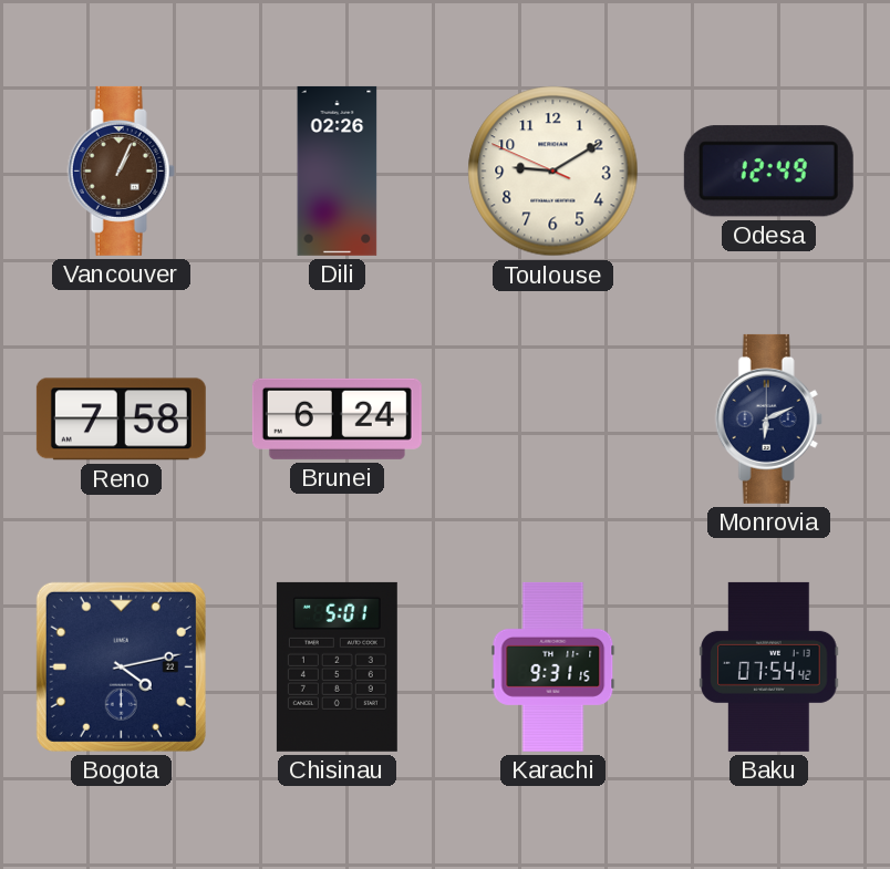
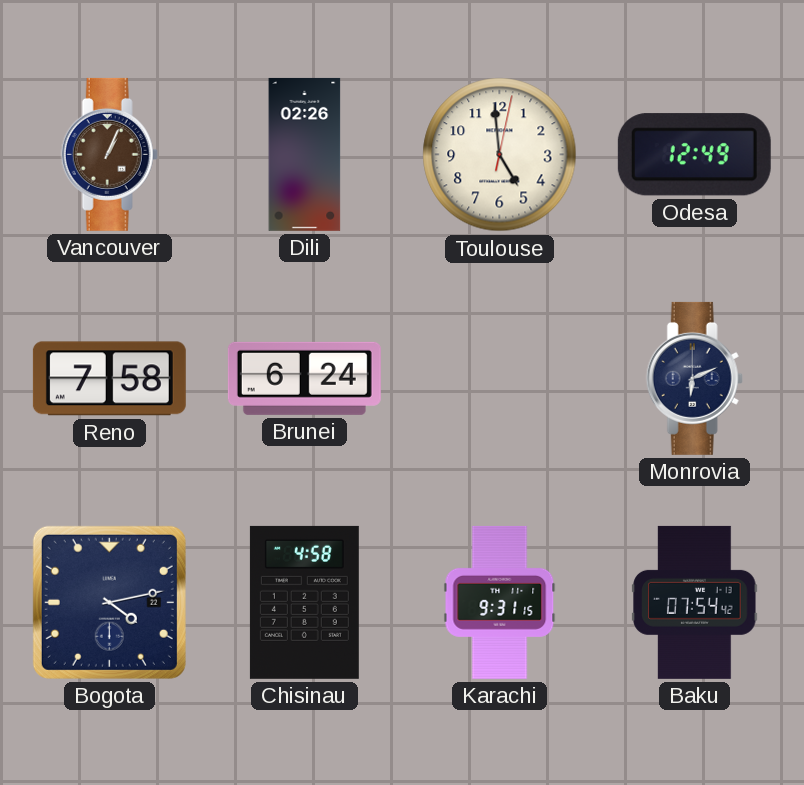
Toulouse: 9:09 -> 4:59 (500, 155)
Chisinau: 5:01 -> 4:58 (304, 602)
